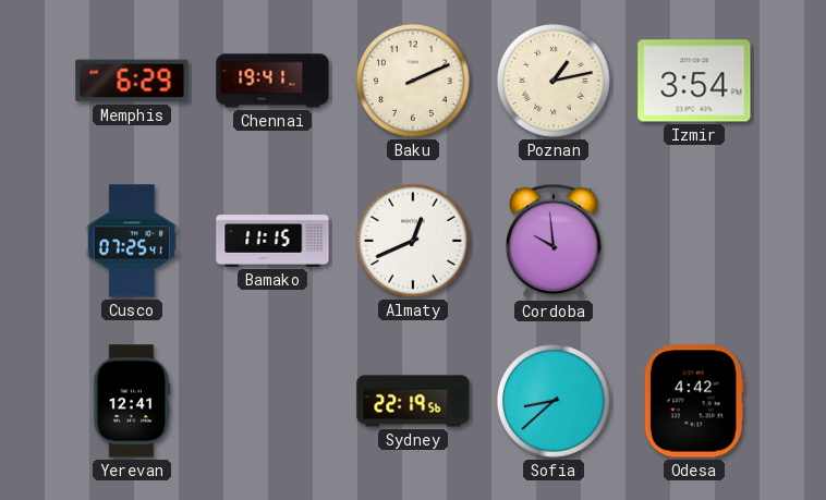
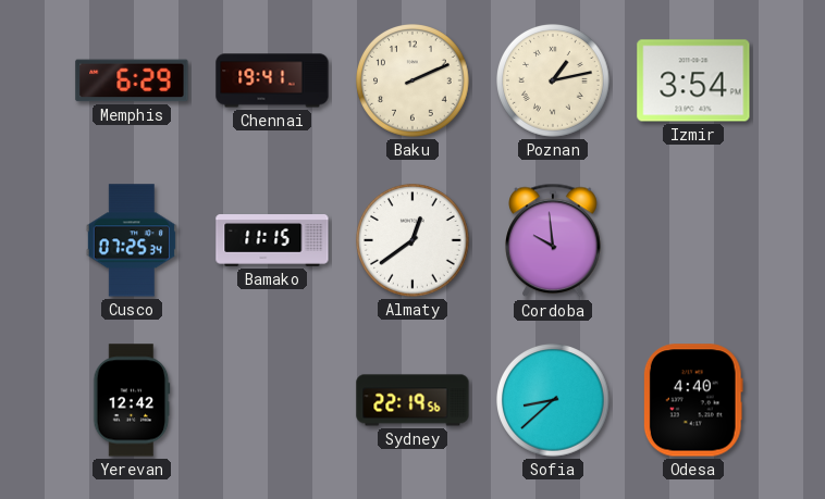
Cusco: 07:25:41 -> 07:25:34 (132, 240)
Almaty: 12:41 -> 12:39 (414, 241)
Yerevan: 12:41 -> 12:42 (132, 400)
Odesa: 4:42 -> 4:40 (693, 400)
